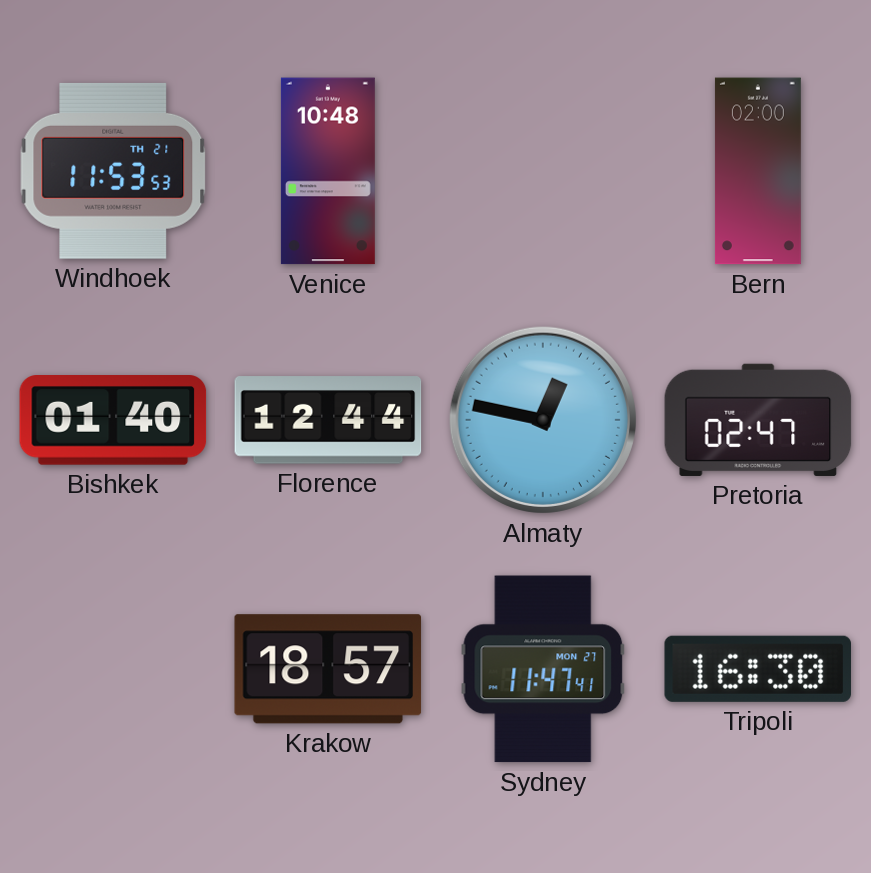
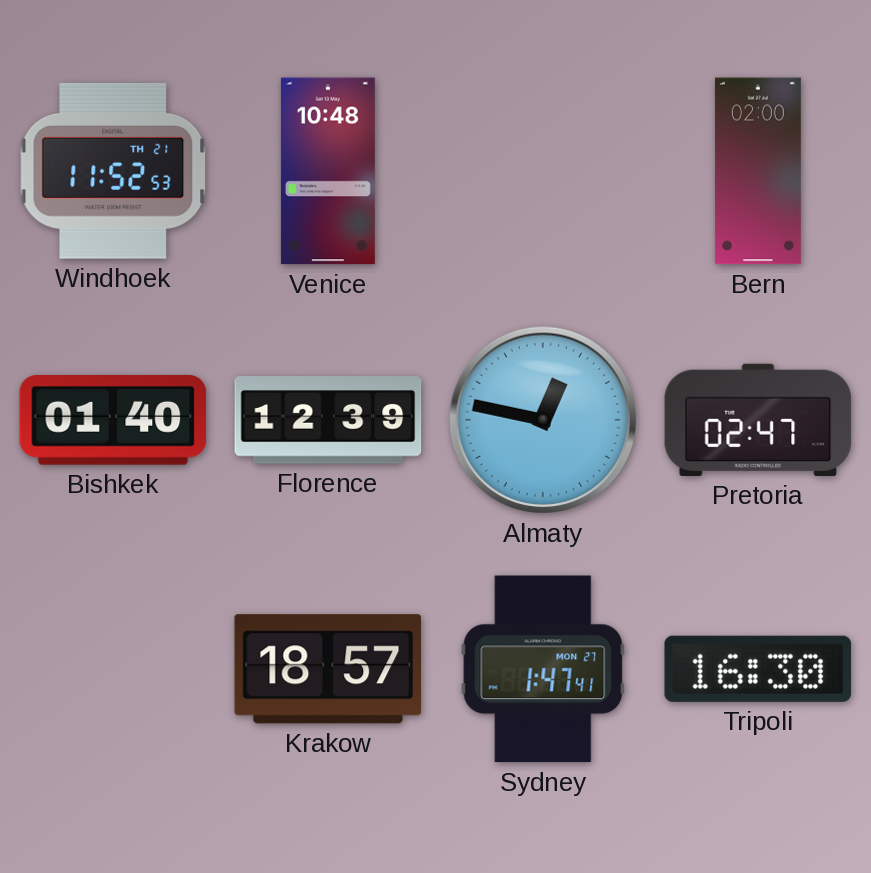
Windhoek: 11:53 -> 11:52 (113, 171)
Florence: 12:44 -> 12:39 (328, 420)
Sydney: 11:47 -> 1:47 (543, 669)
